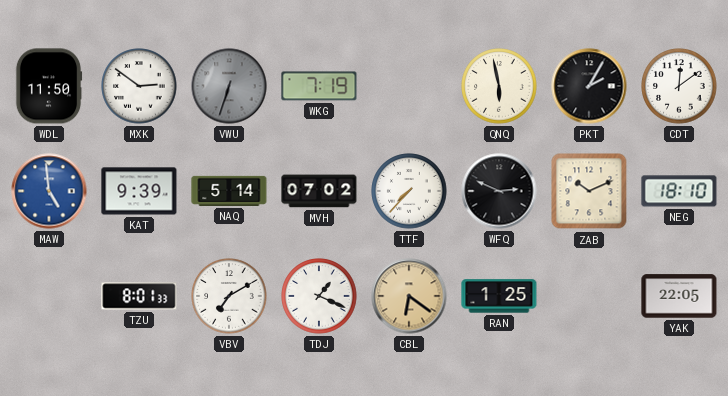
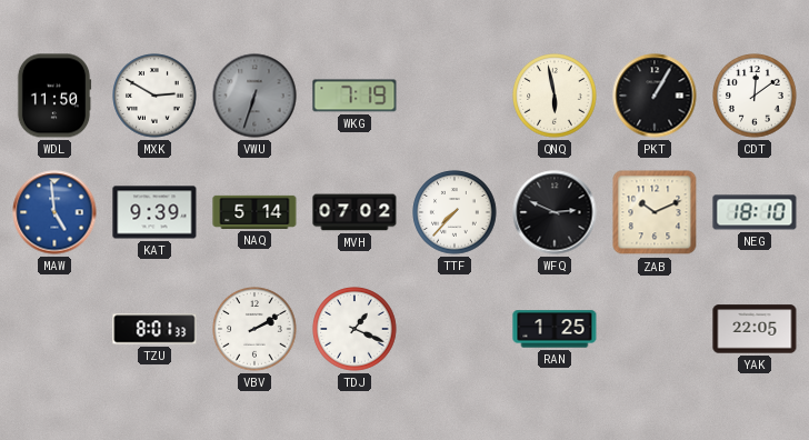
MXK: 2:51 -> 2:50 (154, 96)
PKT: 2:05 -> 1:05 (655, 96)
VBV: 7:10 -> 2:10 (254, 329)
CBL: 6:21 -> none (409, 296)
